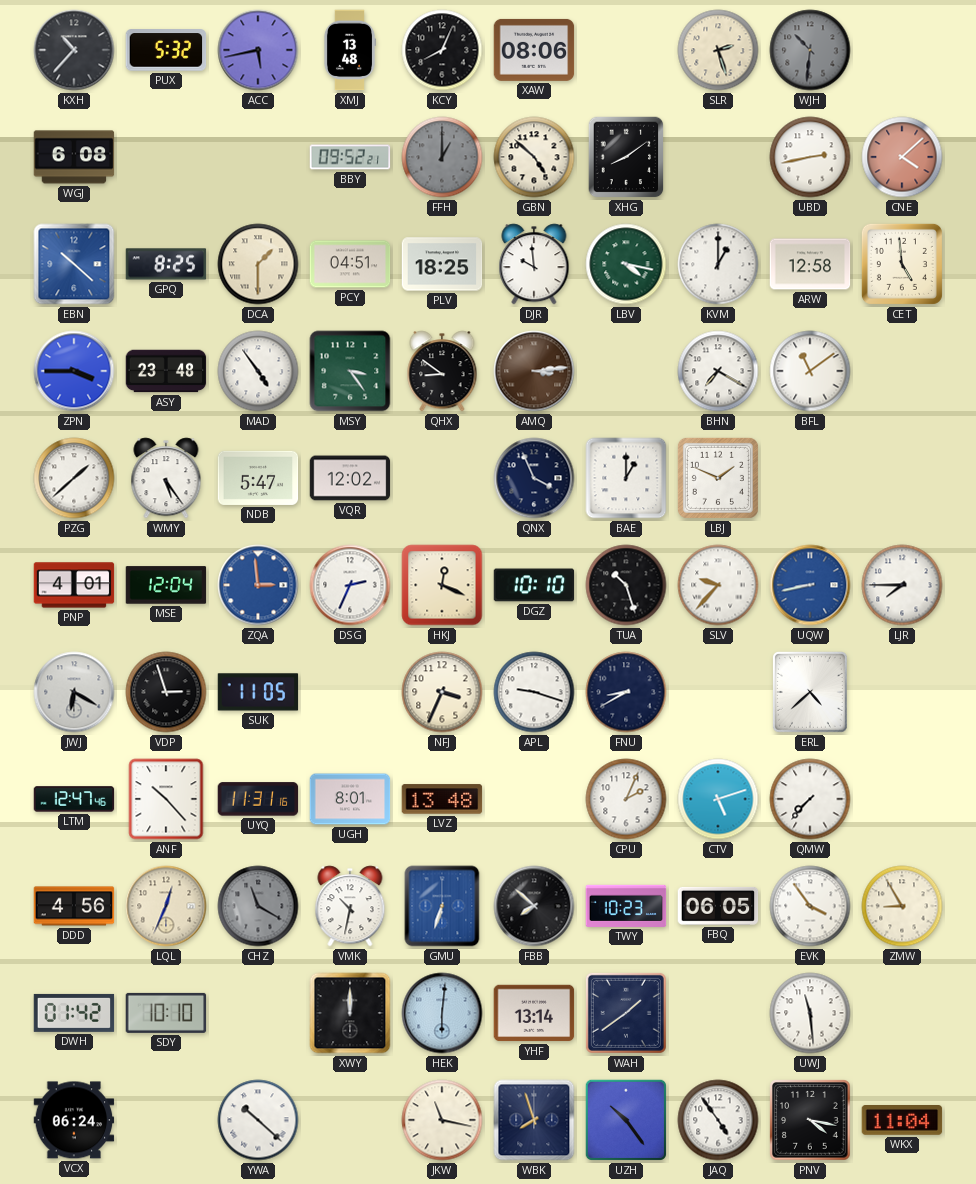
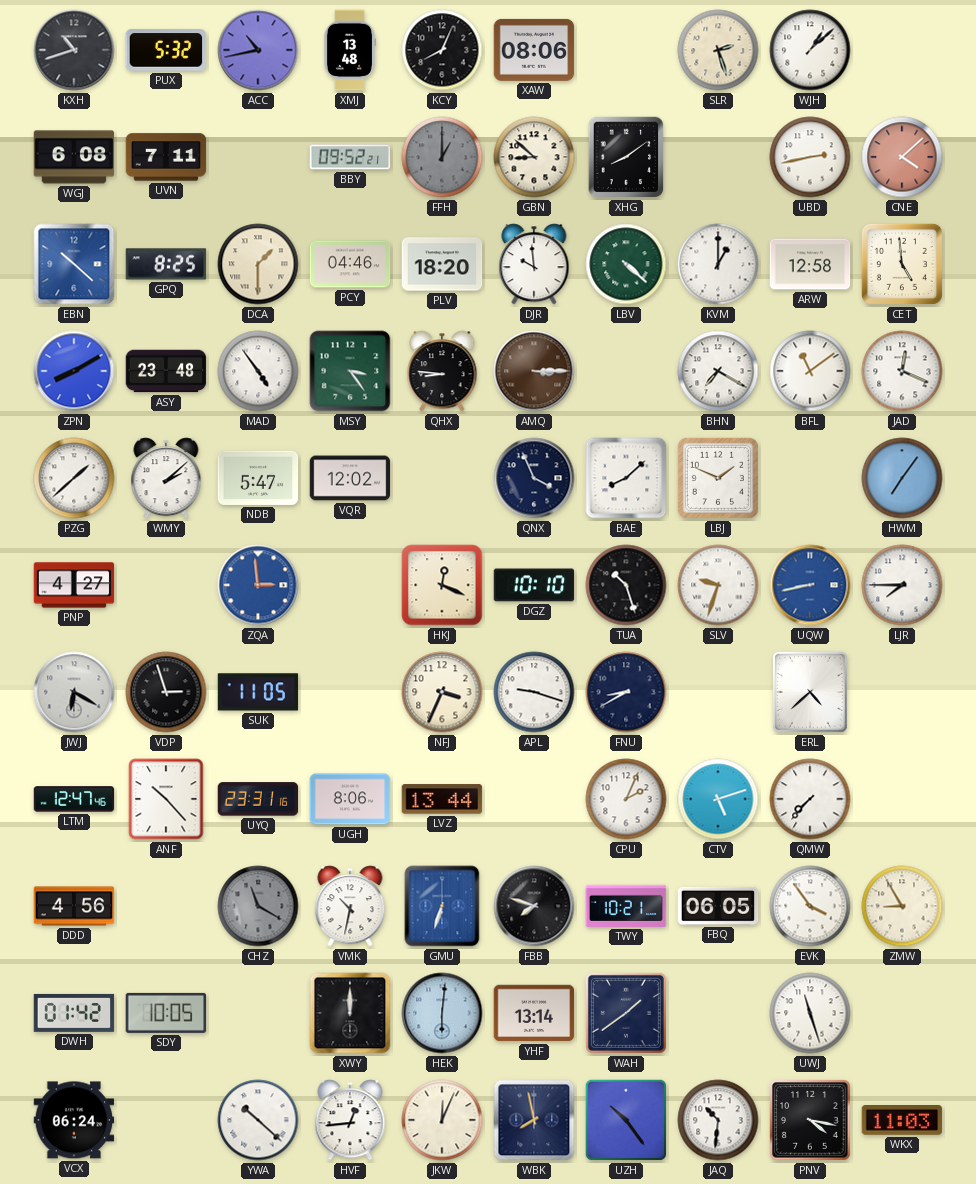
KXH: 10:37 -> 10:42 (74, 50)
ACC: 5:43 -> 10:43 (258, 50)
WJH: 10:31 -> 1:08 (810, 50)
WJH dial: grey -> white (810, 50)
UVN: none -> 7:11 (166, 157)
GBN: 4:52 -> 8:52 (534, 157)
PCY: 04:51 -> 04:46 (350, 264)
PLV: 18:25 -> 18:20 (442, 264)
LBV: 4:17 -> 4:22 (626, 264)
ZPN: 3:45 -> 8:10 (74, 371)
QHX: 8:51 -> 8:46 (442, 371)
AMQ: 3:14 -> 3:15 (534, 371)
JAD: none -> 12:19 (902, 371)
WMY: 5:24 -> 2:08 (166, 478)
BAE: 1:00 -> 8:08 (626, 478)
HWM: none -> 7:06 (902, 478)
PNP: 4:01 -> 4:27 (74, 585)
MSE: 12:04 -> none (166, 585)
DSG: 2:34 -> none (350, 585)
SLV: 9:37 -> 9:33 (718, 585)
UYQ: 11:31 -> 23:31 (258, 799)
UGH: 8:01 -> 8:06 (350, 799)
LVZ: 13:48 -> 13:44 (442, 799)
LQL: 12:34 -> none (166, 906)
FBB: 7:52 -> 7:48 (534, 906)
TWY: 10:23 -> 10:21 (626, 906)
SDY: 10:10 -> 10:05 (166, 1013)
UWJ: 11:29 -> 11:27 (810, 1013)
HVF: none -> 12:44 (350, 1120)
JKW: 11:17 -> 12:04 (442, 1120)
WBK: 7:57 -> 7:58 (534, 1120)
JAQ: 4:54 -> 10:31 (718, 1120)
WKX: 11:04 -> 11:03 (902, 1121)
